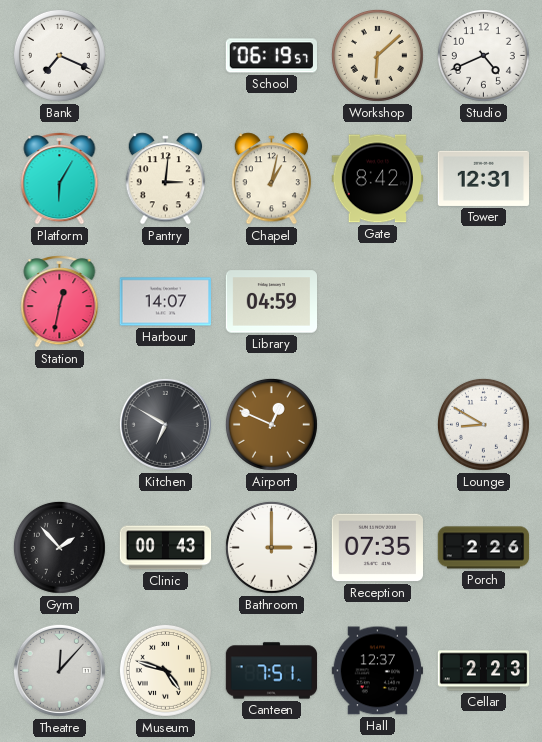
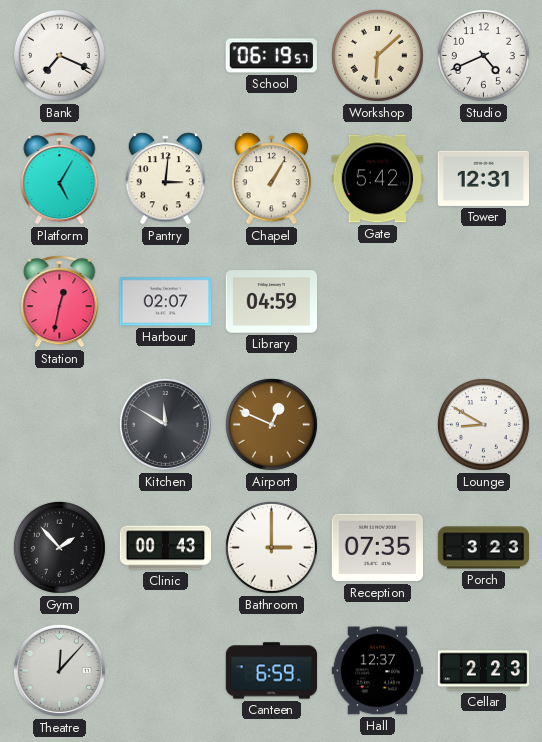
Platform: 6:05 -> 5:05 (60, 179)
Chapel: 1:02 -> 1:05 (272, 179)
Gate: 8:42 -> 5:42 (377, 179)
Harbour: 14:07 -> 02:07 (166, 302)
Kitchen: 6:50 -> 11:50 (165, 424)
Porch: 2:26 -> 3:23 (484, 548)
Museum: 4:48 -> none (165, 670)
Canteen: 7:51 -> 6:59 (272, 671)
